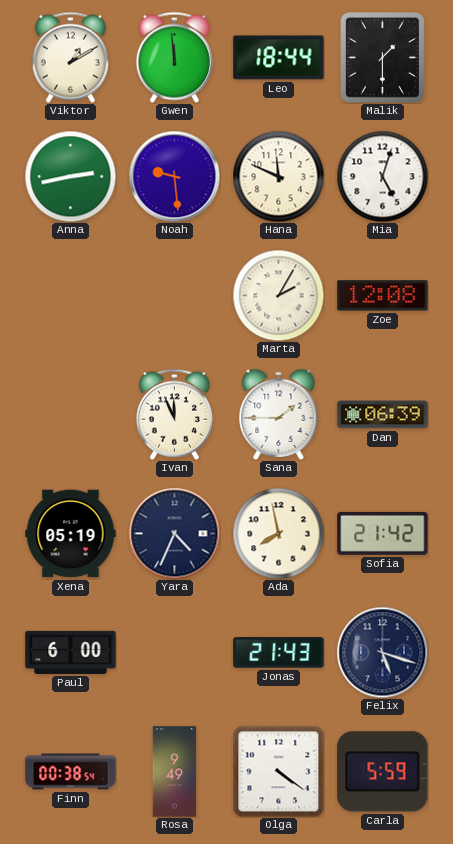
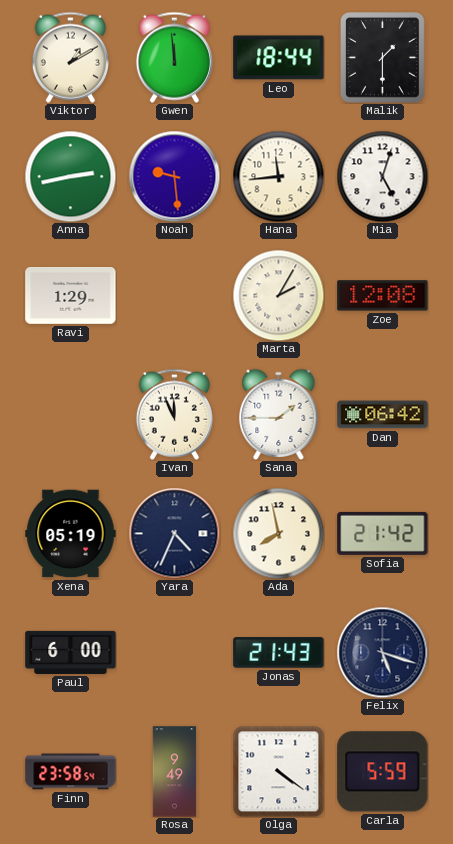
Hana: 11:49 -> 11:44 (278, 176)
Ravi: none -> 1:29 (71, 296)
Dan: 06:39 -> 06:42 (383, 415)
Finn: 00:38 -> 23:58 (71, 772)
